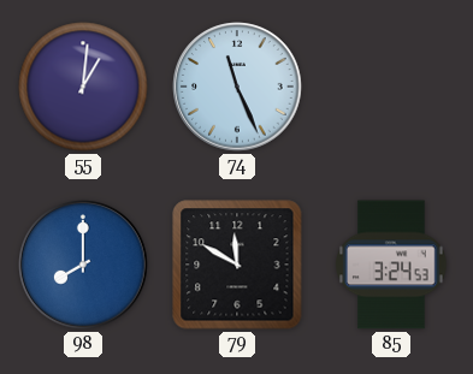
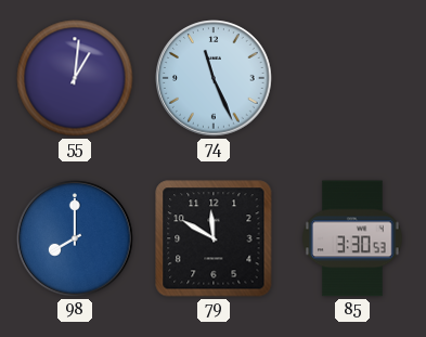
85: 3:24 -> 3:30 (353, 238)
